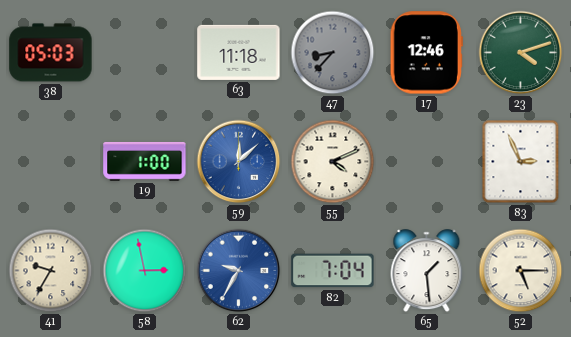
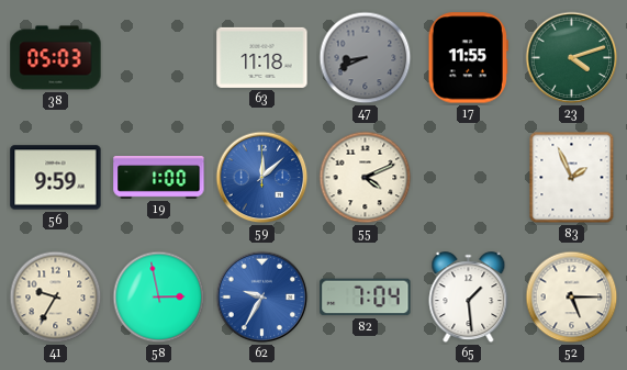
47: 8:37 -> 8:41 (366, 58)
17: 12:46 -> 11:55 (468, 58)
56: none -> 9:59 (56, 178)
83: 2:56 -> 1:56 (572, 178)
